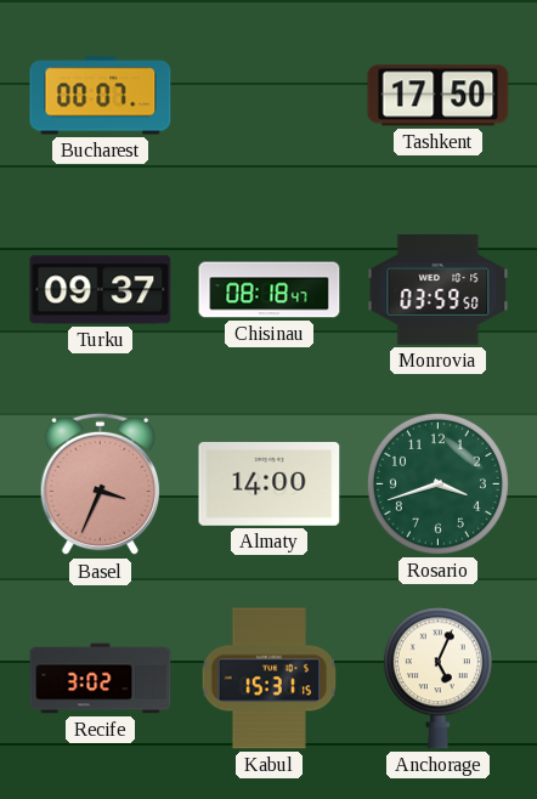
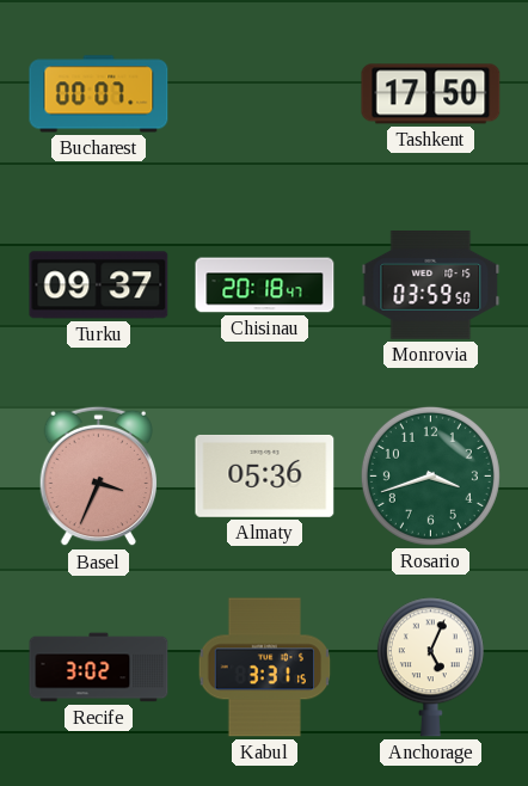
Chisinau: 08:18 -> 20:18 (265, 285)
Almaty: 14:00 -> 05:36 (265, 475)
Kabul: 15:31 -> 3:31 (265, 668)
